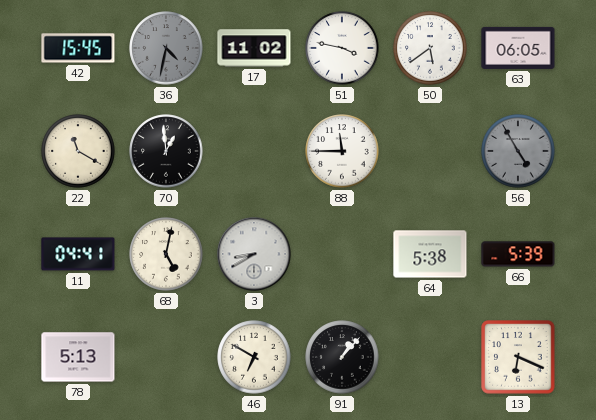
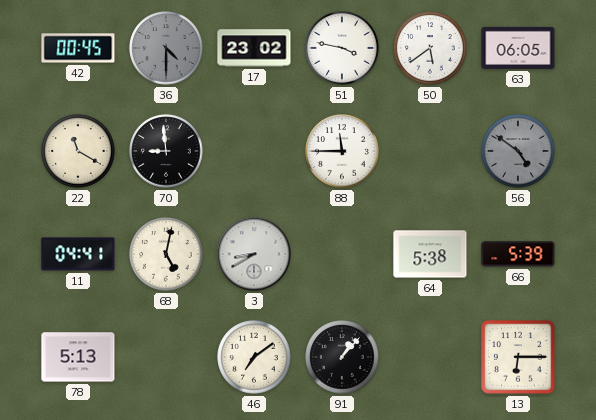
42: 15:45 -> 00:45 (78, 48)
36: 4:32 -> 4:30 (166, 48)
17: 11:02 -> 23:02 (254, 48)
70: 12:59 -> 8:59 (166, 151)
56: 4:55 -> 4:51 (518, 151)
46: 6:50 -> 7:09 (254, 357)
13: 6:19 -> 6:15 (518, 357)
